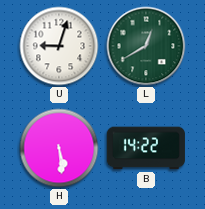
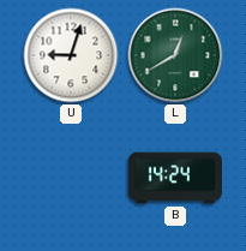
H: 5:29 -> none (59, 148)
B: 14:22 -> 14:24 (175, 178)
